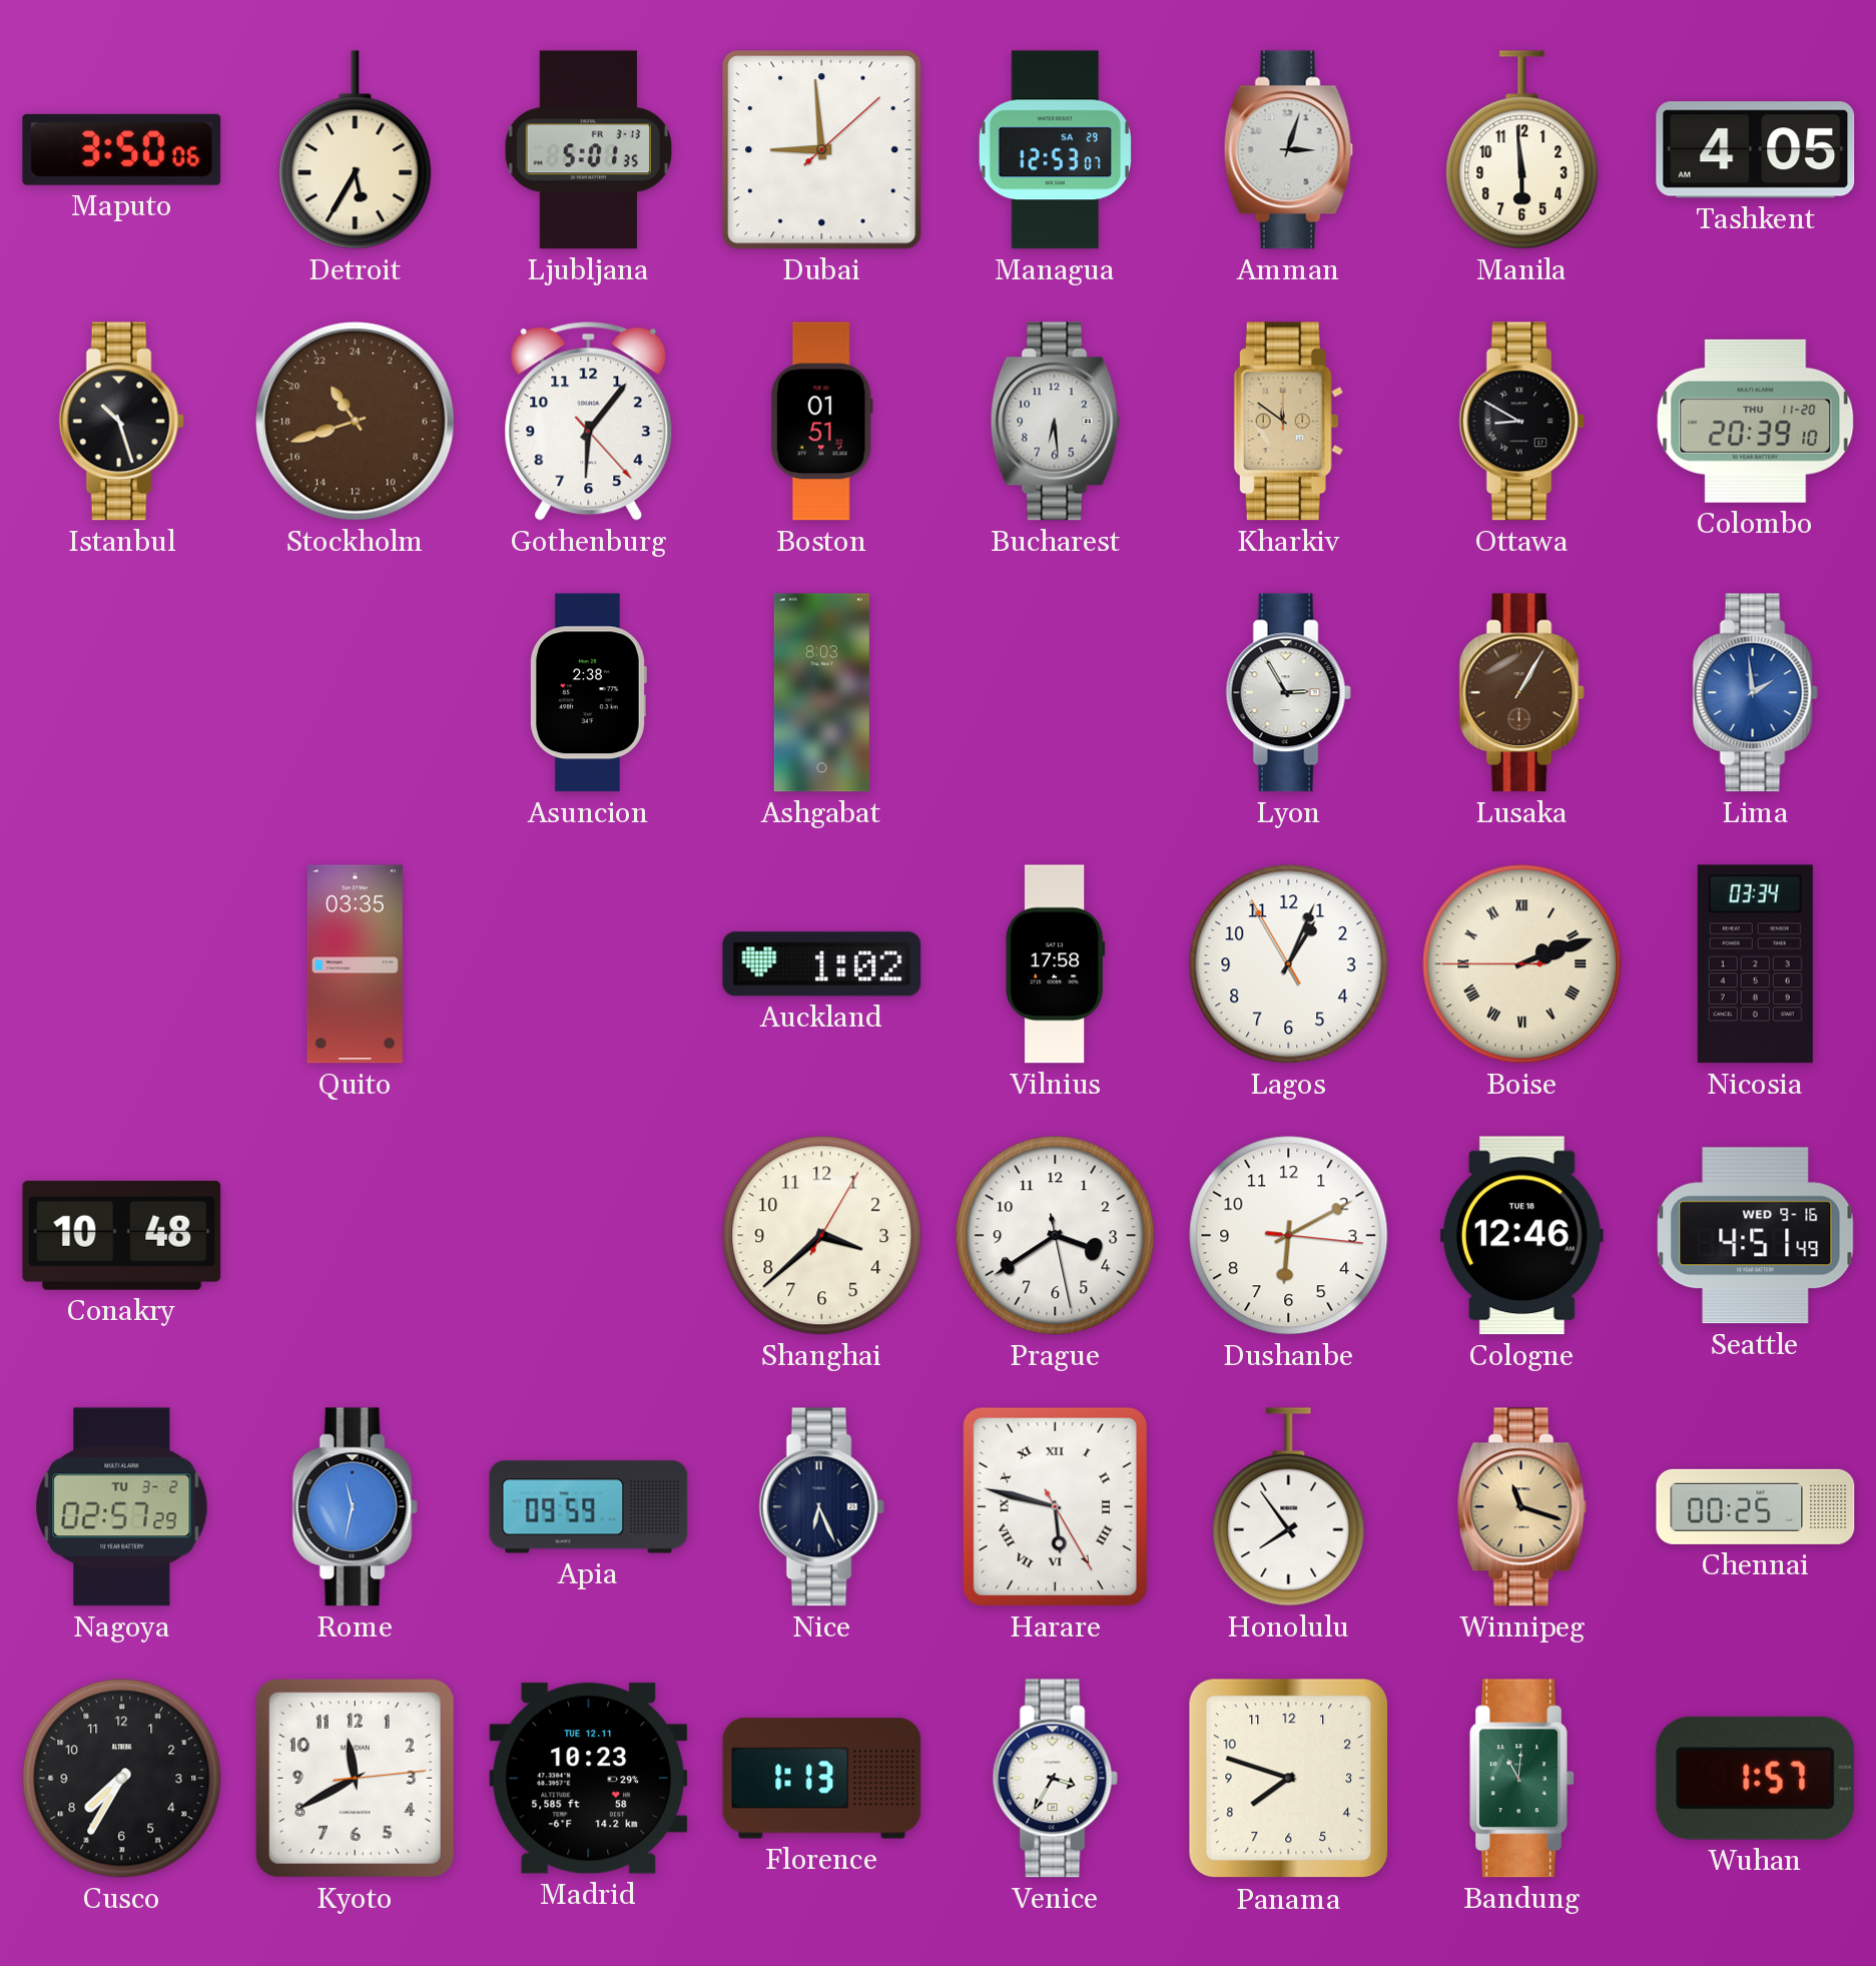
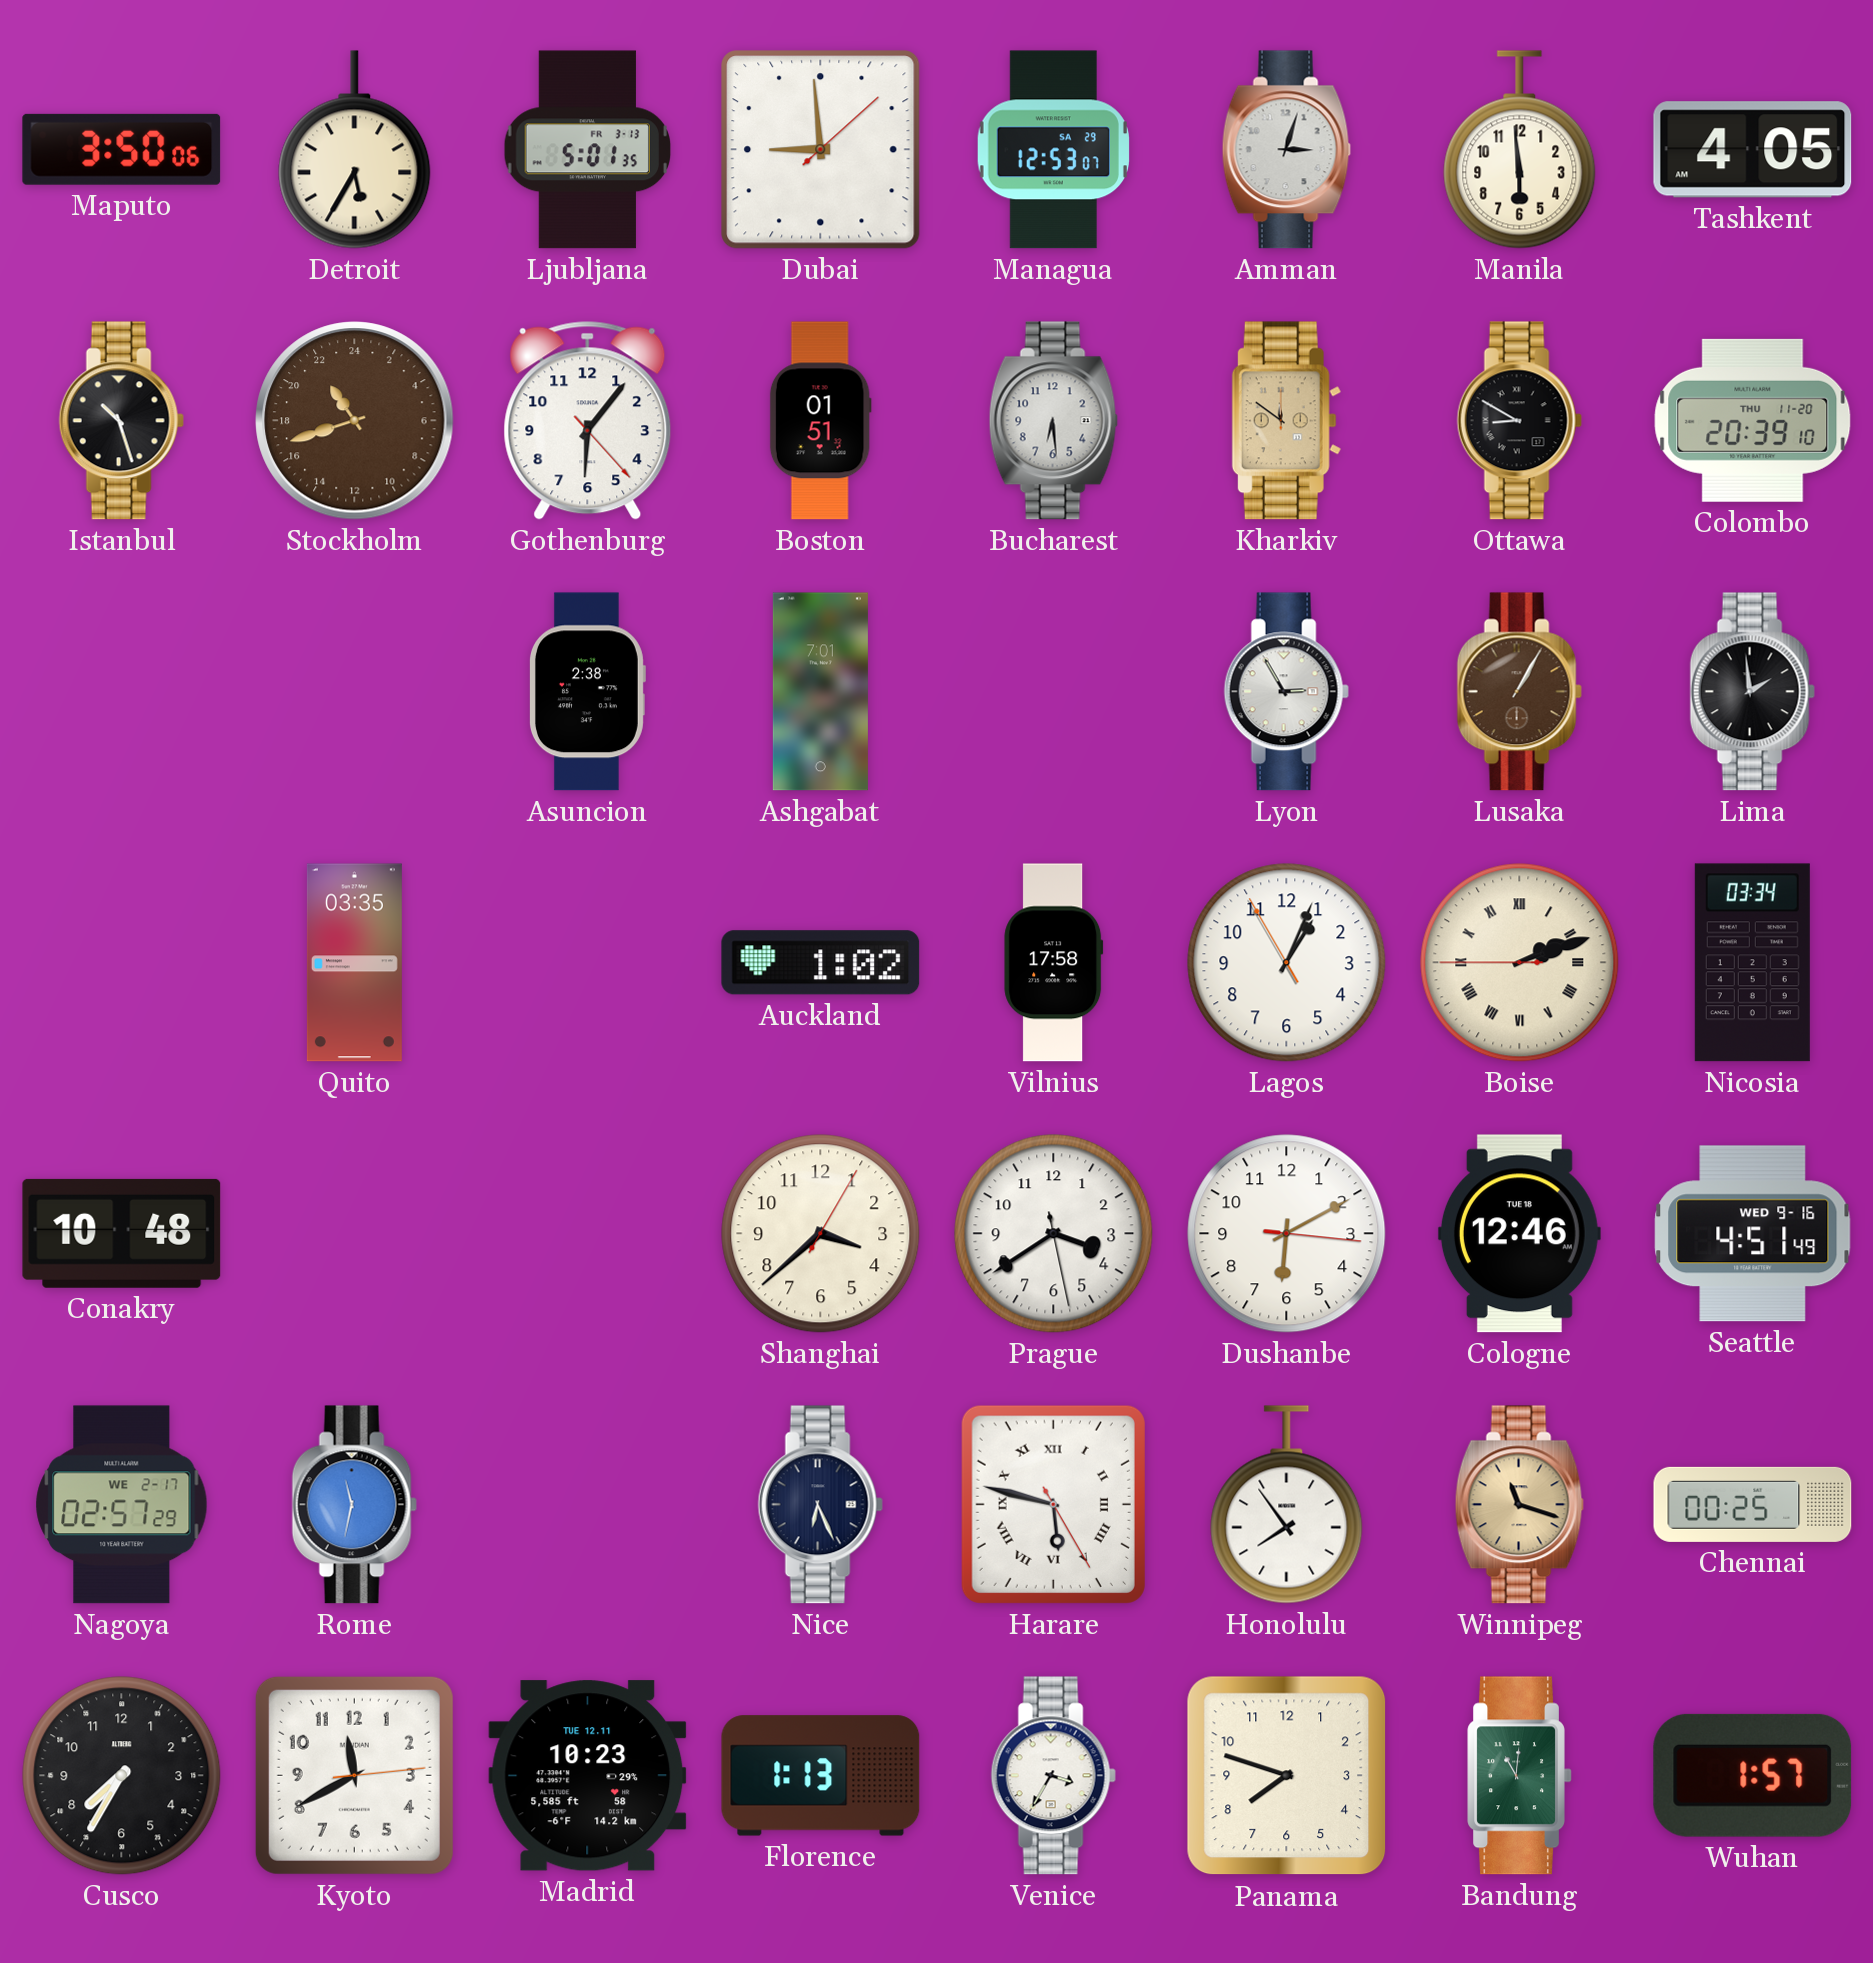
Ashgabat: 8:03 -> 7:01 (820, 692)
Lima dial: blue -> black (1752, 692)
Nagoya date: TU 3-2 -> WE 2-17 (122, 1505)
Apia: 09:59 -> none (589, 1507)
